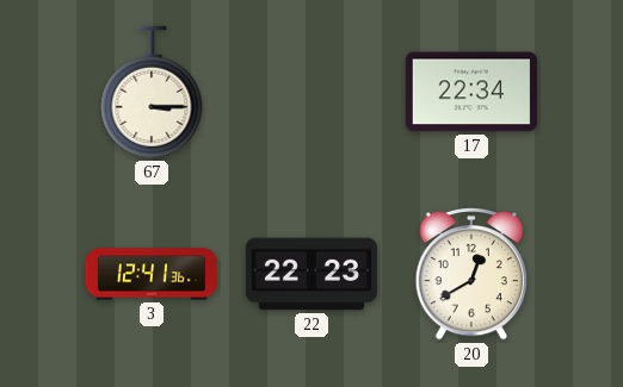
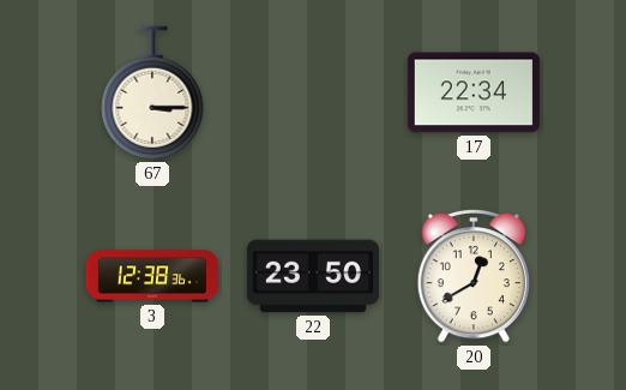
3: 12:41 -> 12:38 (152, 276)
22: 22:23 -> 23:50 (313, 276)
